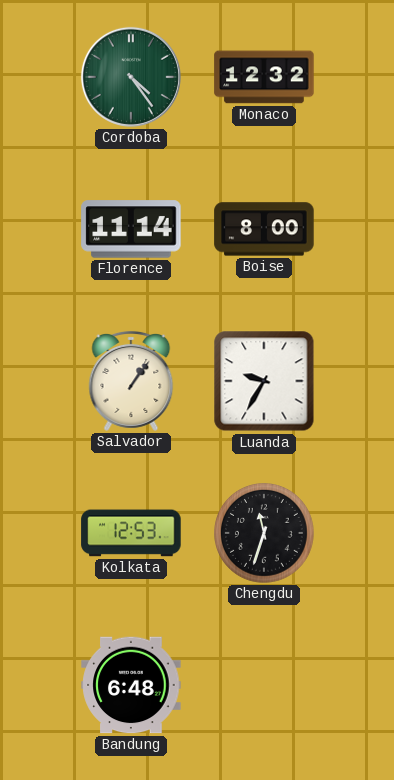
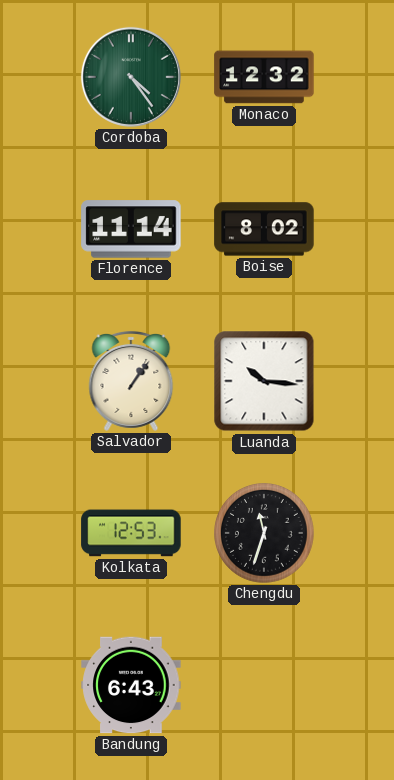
Boise: 8:00 -> 8:02 (264, 229)
Luanda: 9:35 -> 10:16 (264, 381)
Bandung: 6:48 -> 6:43 (131, 685)
